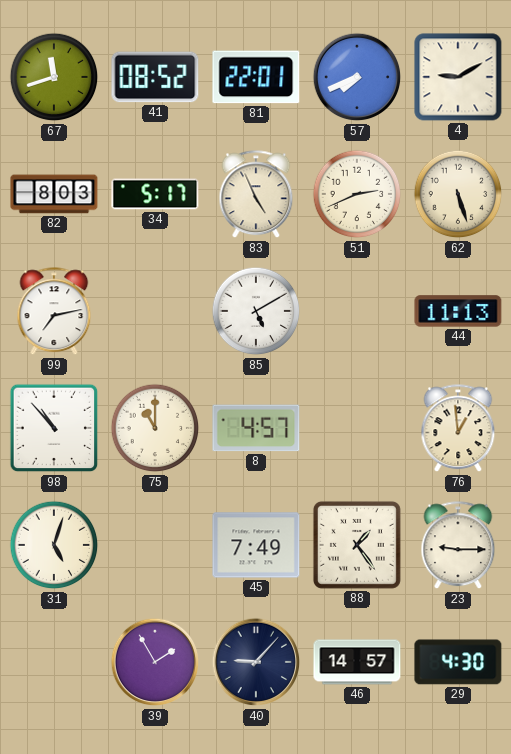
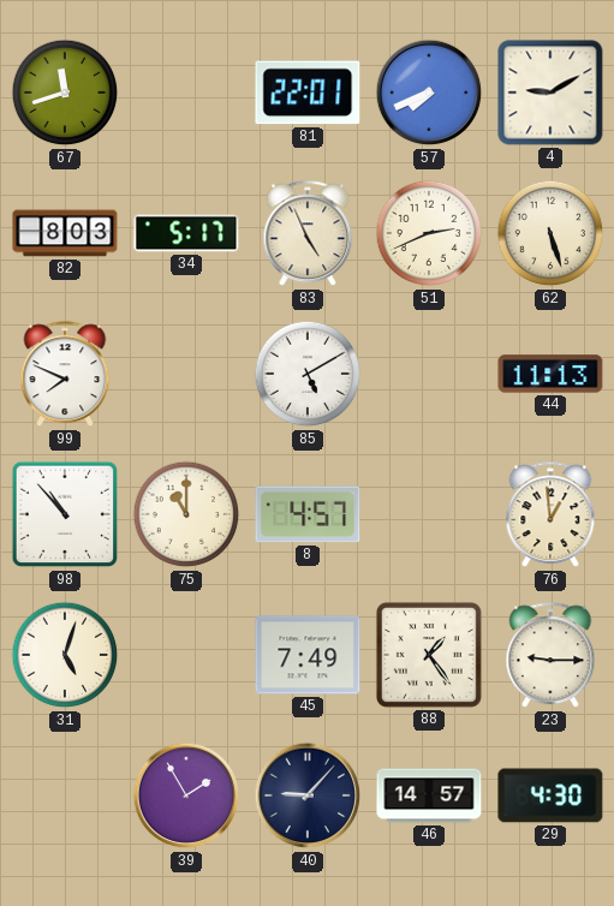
41: 08:52 -> none (155, 77)
99: 7:13 -> 7:49 (65, 375)
